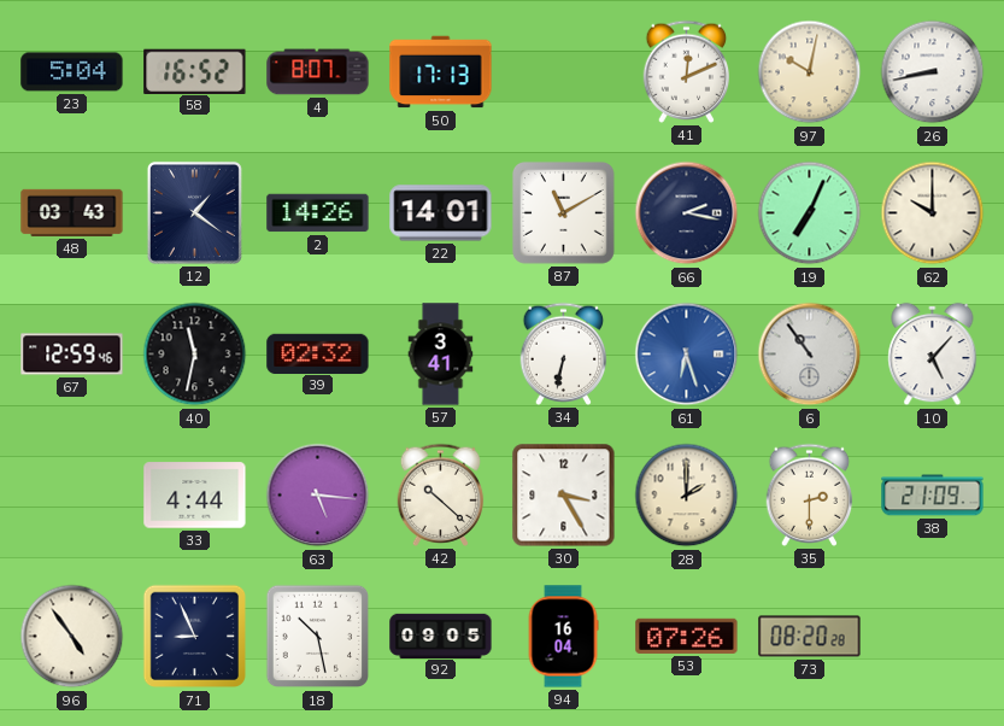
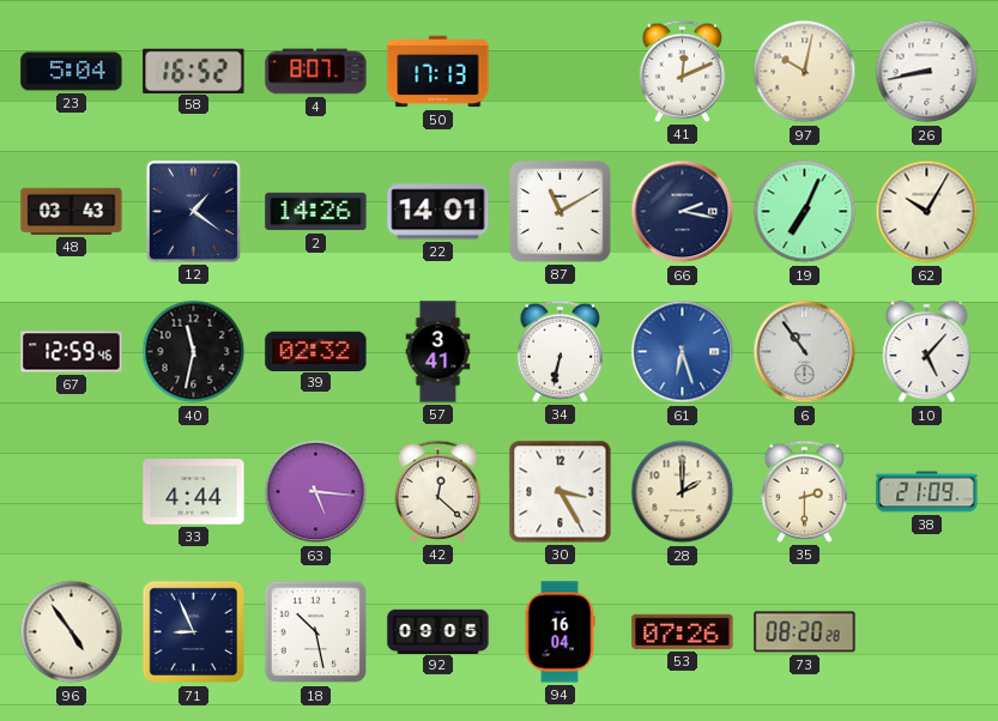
62: 10:00 -> 10:05 (927, 212)
42: 10:22 -> 12:22 (438, 491)
